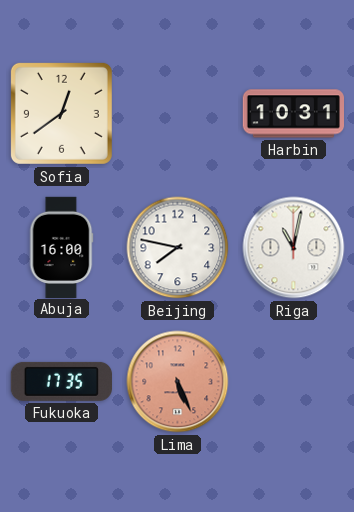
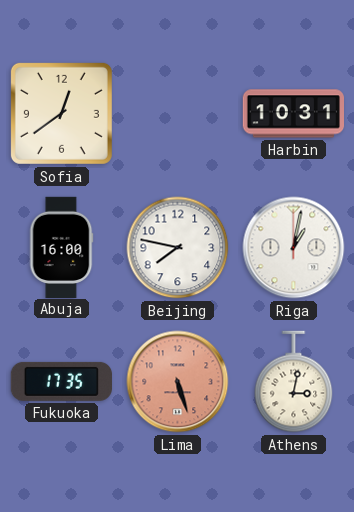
Riga: 11:02 -> 1:02 (294, 248)
Lima: 5:26 -> 5:27 (178, 382)
Athens: none -> 3:02 (294, 382)
